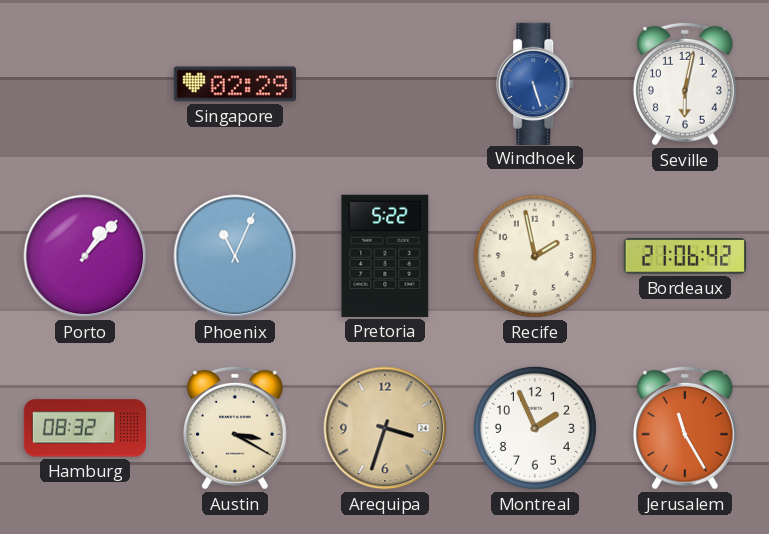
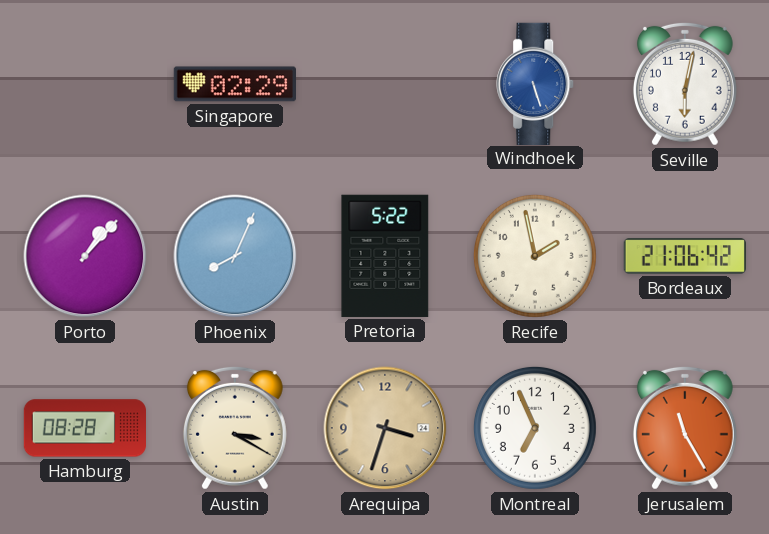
Phoenix: 11:04 -> 8:04 (235, 256)
Hamburg: 08:32 -> 08:28 (84, 428)
Montreal: 1:56 -> 6:56 (535, 428)
